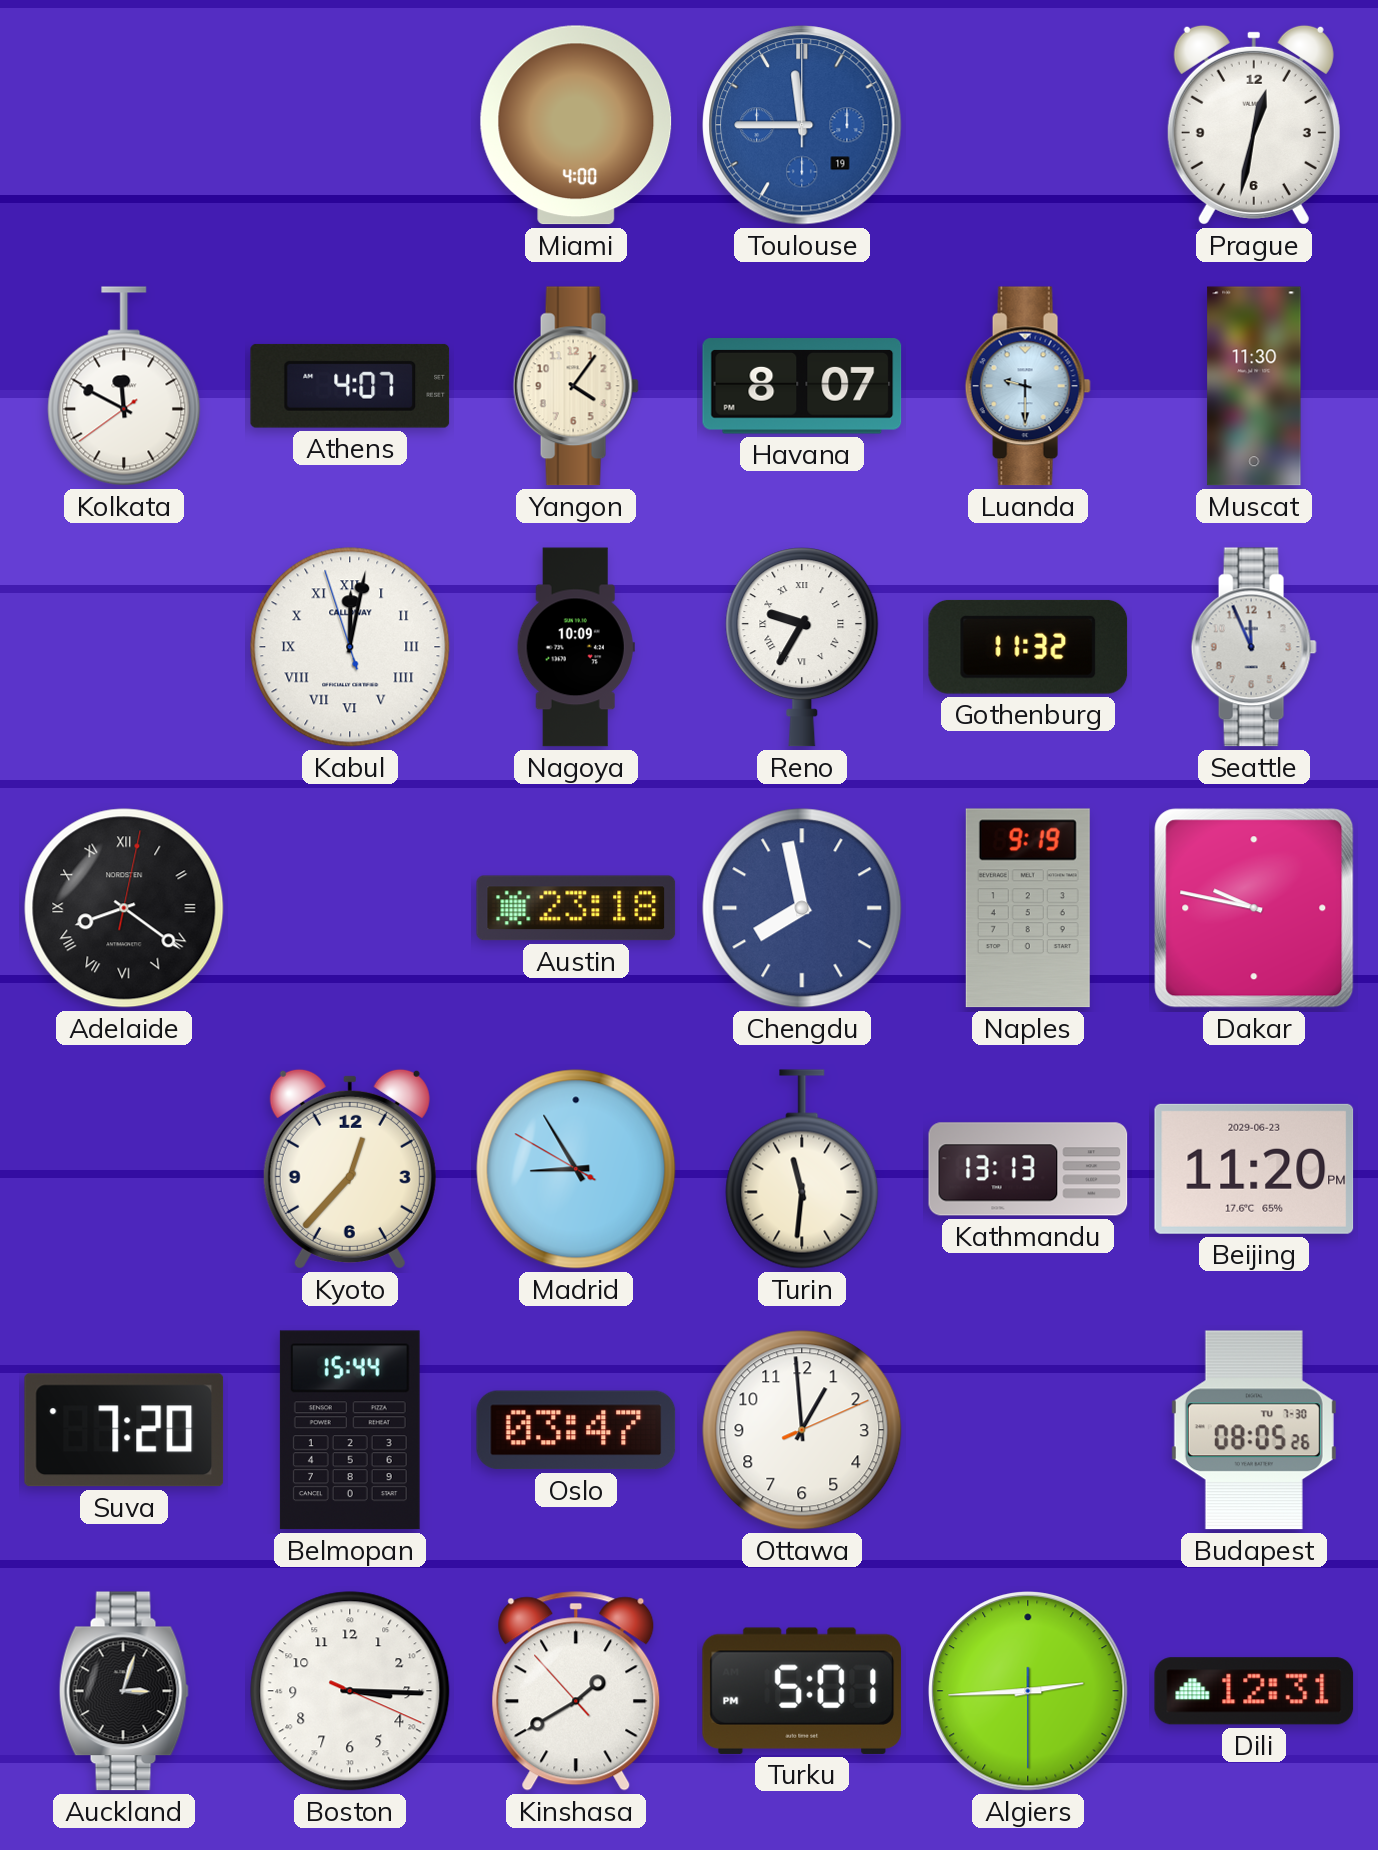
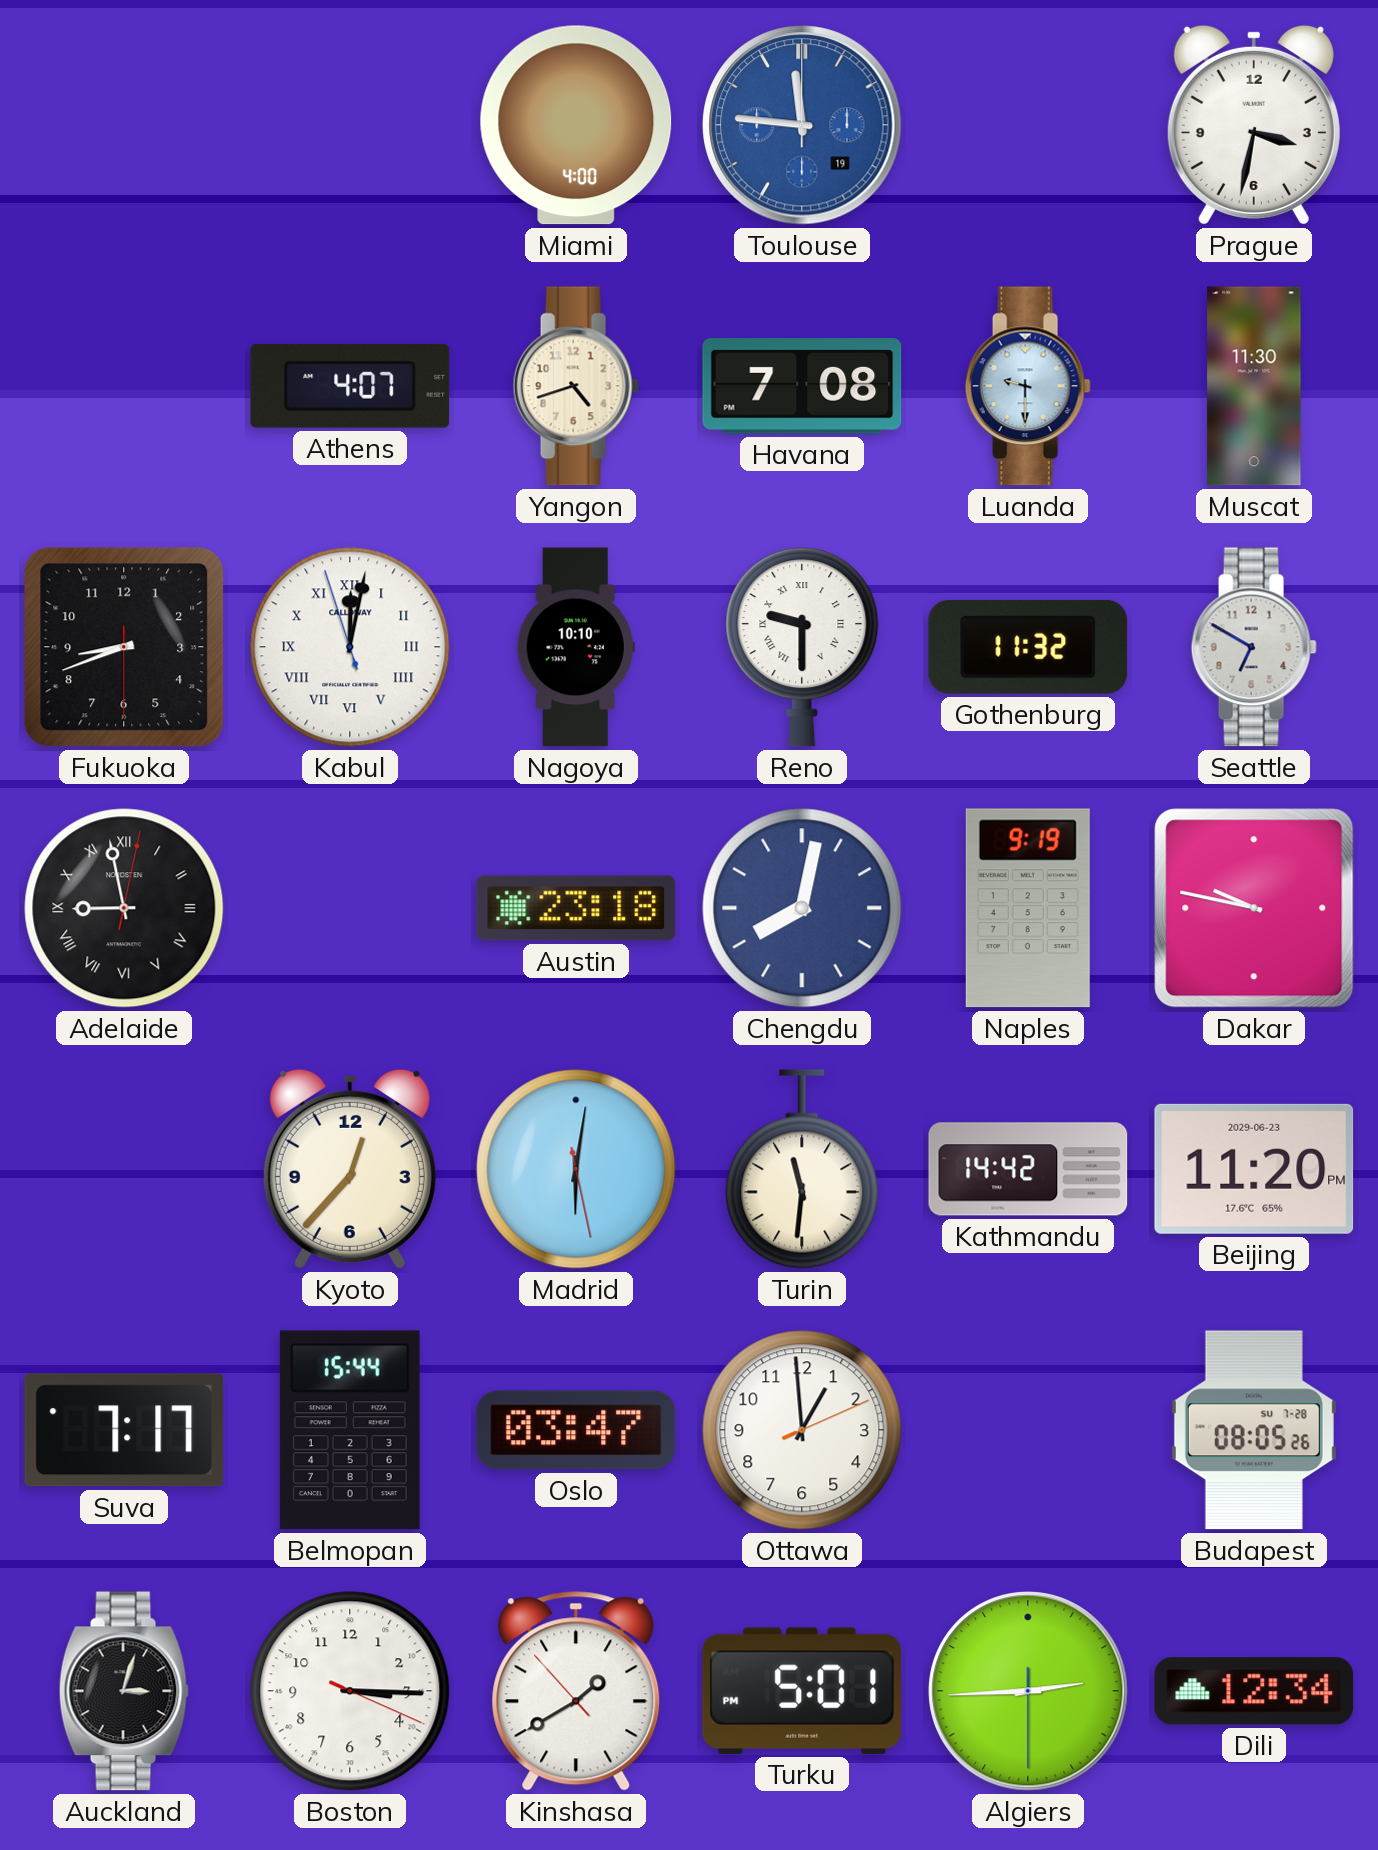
Toulouse: 11:45 -> 11:46 (802, 125)
Prague: 12:32 -> 3:32 (1254, 125)
Kolkata: 11:49 -> none (124, 386)
Yangon: 4:06 -> 4:42 (576, 386)
Havana: 8:07 -> 7:08 (802, 386)
Fukuoka: none -> 8:41 (124, 647)
Nagoya: 10:09 -> 10:10 (576, 647)
Reno: 9:35 -> 9:30 (802, 647)
Seattle: 11:56 -> 6:50 (1254, 647)
Adelaide: 8:21 -> 8:58 (124, 908)
Chengdu: 7:58 -> 8:02 (802, 908)
Madrid: 8:54 -> 6:01 (576, 1169)
Kathmandu: 13:13 -> 14:42 (1028, 1169)
Suva: 7:20 -> 7:17 (124, 1430)
Budapest date: TU 7-30 -> SU 7-28 (1254, 1430)
Dili: 12:31 -> 12:34 (1254, 1691)
